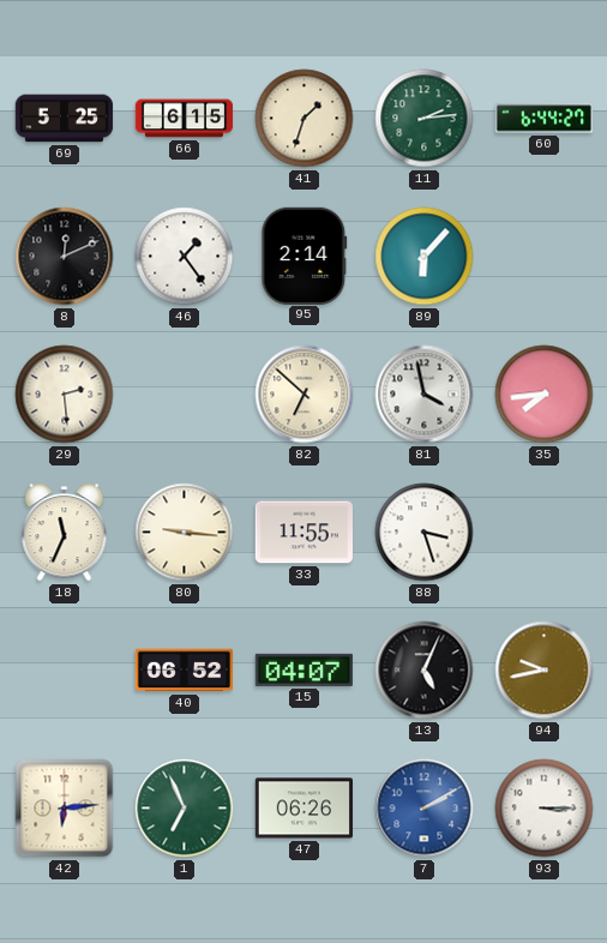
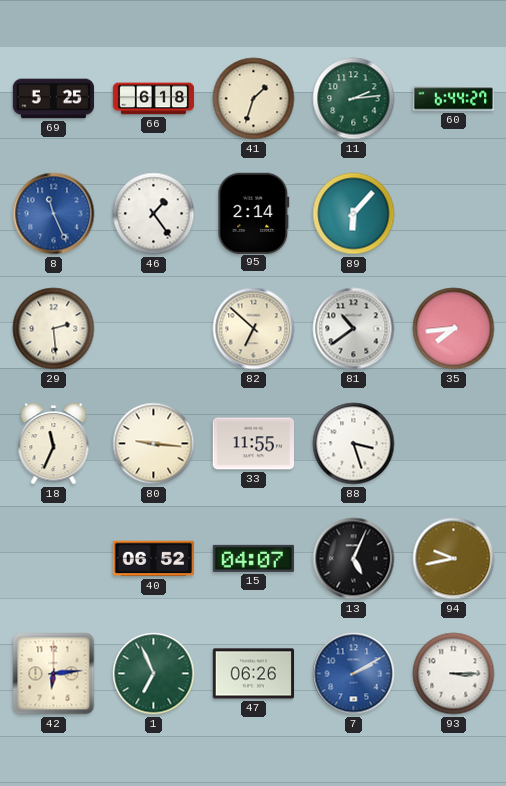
66: 6:15 -> 6:18 (154, 99)
8: 12:11 -> 11:26 (54, 214)
8 dial: black -> blue (54, 214)
81: 3:58 -> 10:39 (354, 329)
